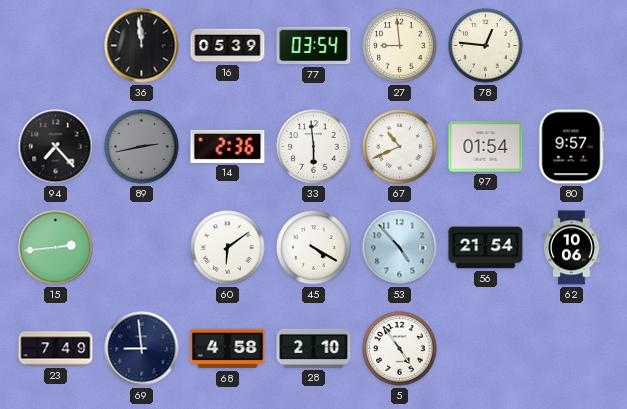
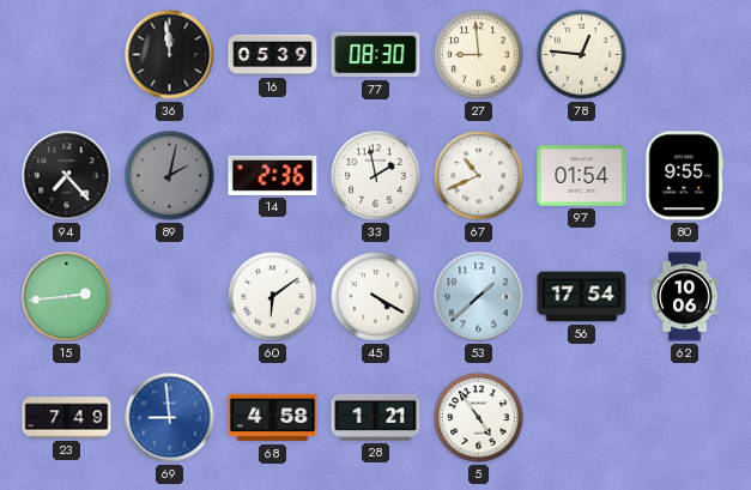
77: 03:54 -> 08:30 (376, 55)
89: 2:43 -> 2:02 (170, 176)
33: 5:59 -> 1:58 (376, 176)
80: 9:57 -> 9:55 (685, 176)
53: 4:53 -> 1:38 (479, 297)
56: 21:54 -> 17:54 (582, 297)
69 dial: navy -> blue (170, 418)
28: 2:10 -> 1:21 (376, 417)
